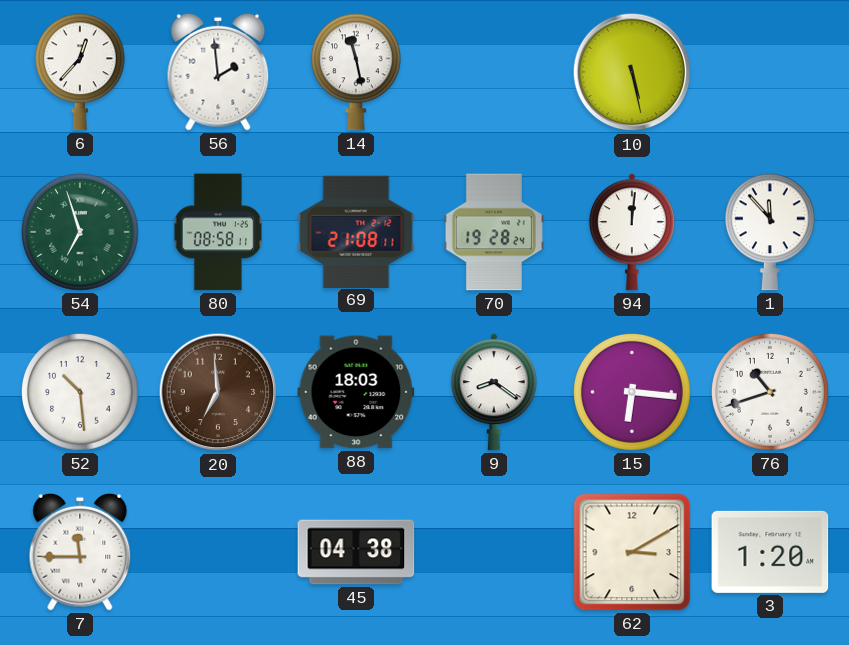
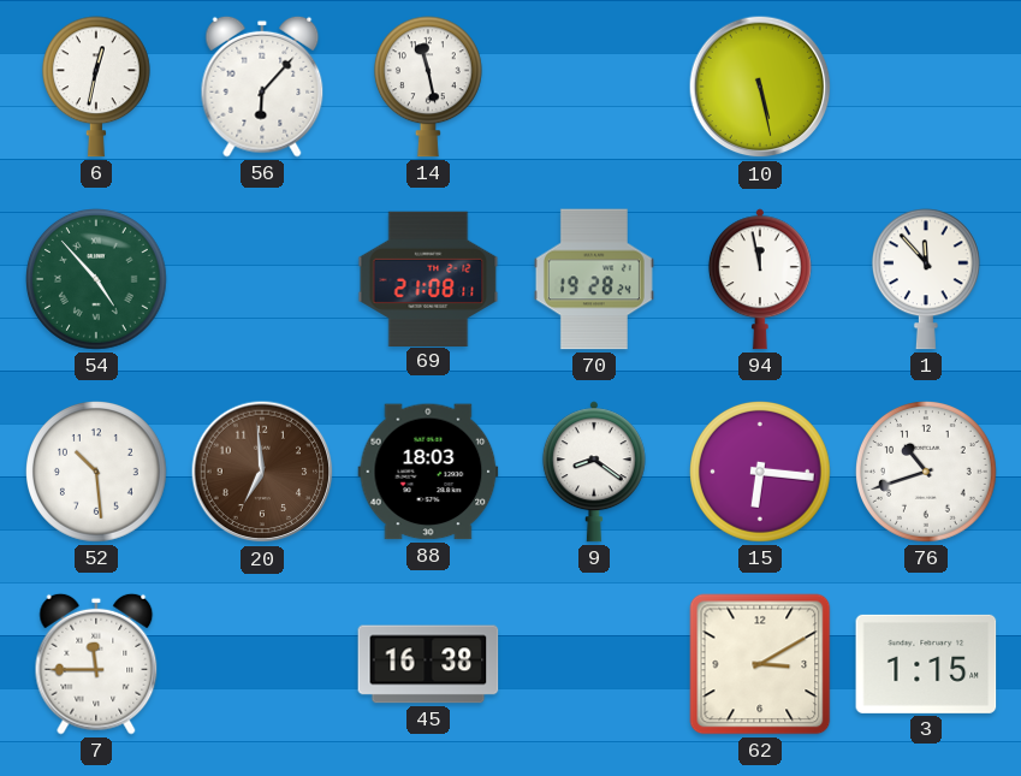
6: 12:37 -> 12:32 (96, 87)
56: 1:59 -> 6:07 (262, 87)
54: 6:57 -> 4:53 (97, 280)
80: 08:58 -> none (217, 232)
94: 12:01 -> 11:58 (760, 279)
45: 04:38 -> 16:38 (428, 664)
3: 1:20 -> 1:15 (926, 664)
